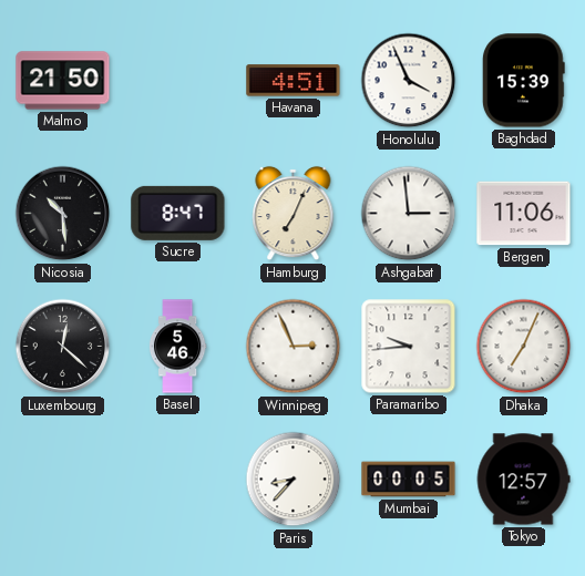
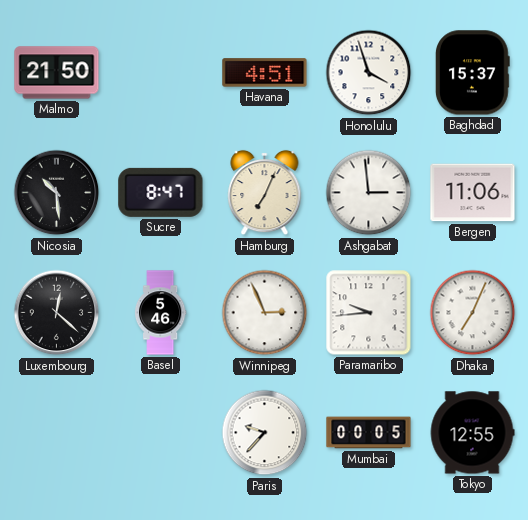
Honolulu: 3:56 -> 3:57 (369, 73)
Baghdad: 15:39 -> 15:37 (472, 73)
Paris: 8:37 -> 9:37 (265, 433)
Tokyo: 12:57 -> 12:55 (472, 433)
